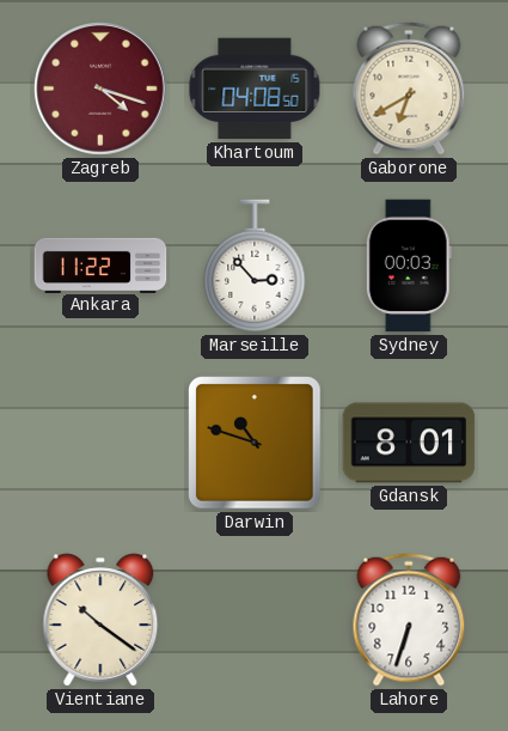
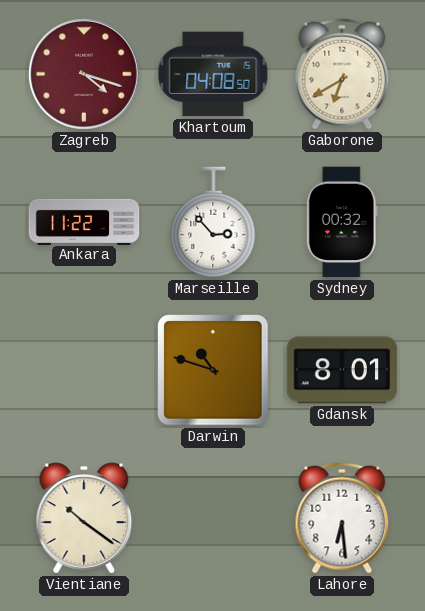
Sydney: 00:03 -> 00:32 (342, 222)
Lahore: 6:33 -> 6:29 (342, 518)
